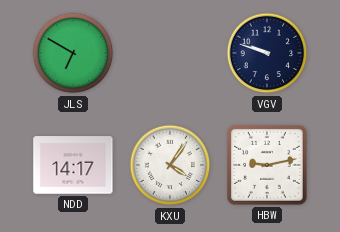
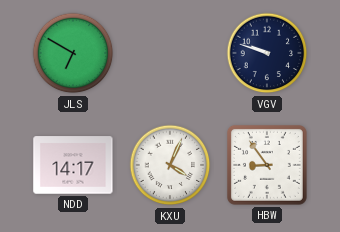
KXU: 4:06 -> 4:04 (170, 165)
HBW: 9:13 -> 8:54 (267, 165)
